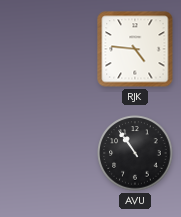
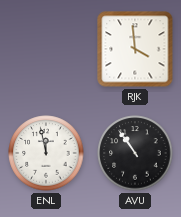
RJK: 4:46 -> 3:59 (135, 49)
ENL: none -> 11:58 (46, 153)
